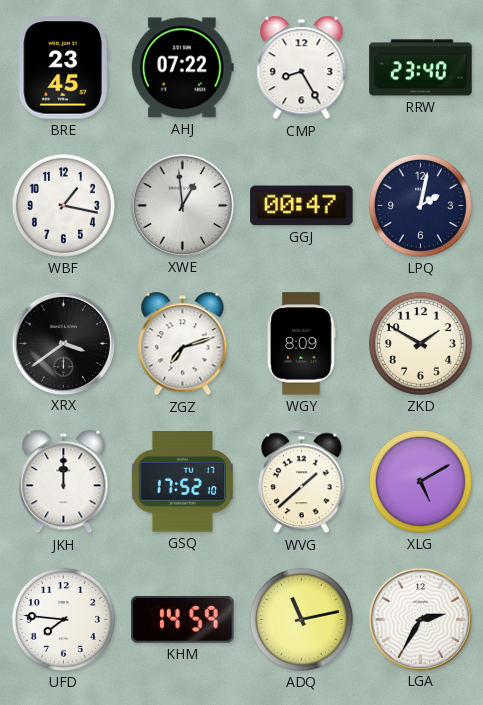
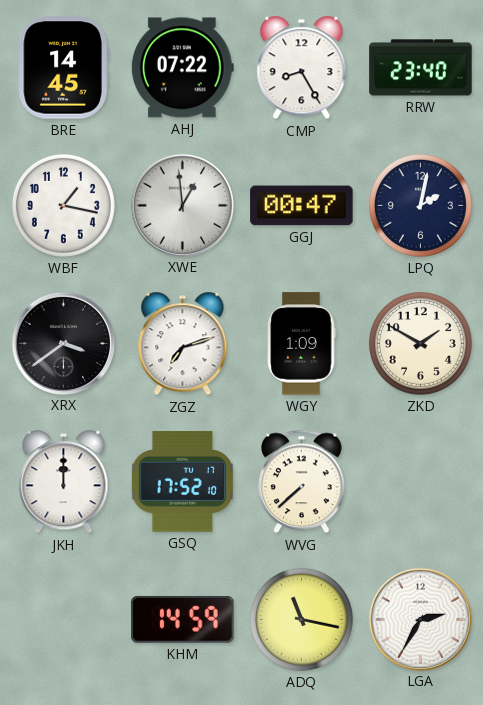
BRE: 23:45 -> 14:45 (63, 68)
WGY: 8:09 -> 1:09 (302, 344)
WVG: 1:38 -> 7:38 (302, 482)
XLG: 5:10 -> none (420, 481)
UFD: 7:46 -> none (63, 619)
ADQ: 11:13 -> 11:17 (301, 619)
